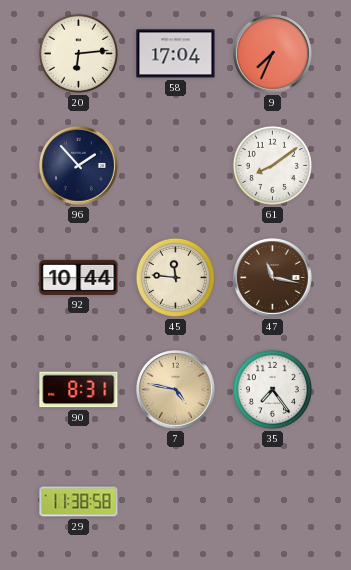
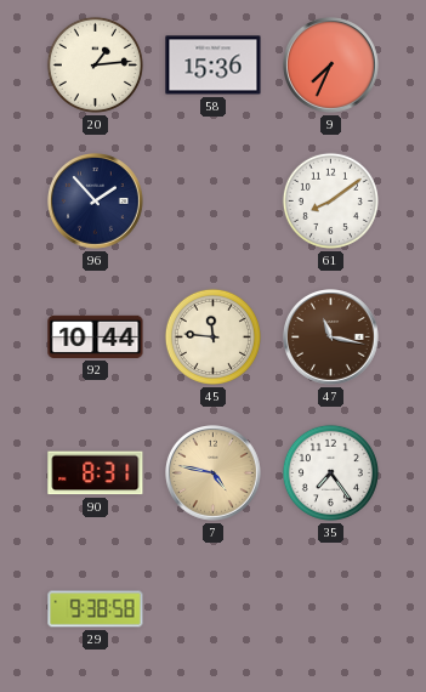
20: 6:14 -> 1:14 (95, 64)
58: 17:04 -> 15:36 (214, 66)
29: 11:38 -> 9:38 (96, 609)
